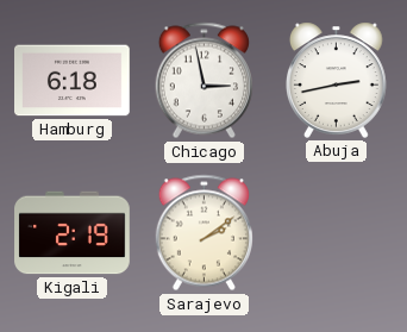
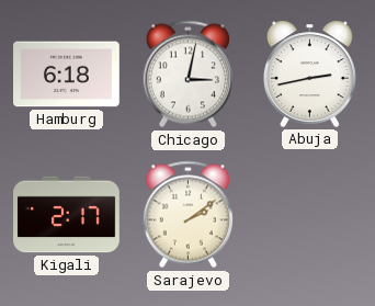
Chicago: 2:58 -> 3:02 (187, 75)
Kigali: 2:19 -> 2:17 (67, 215)
